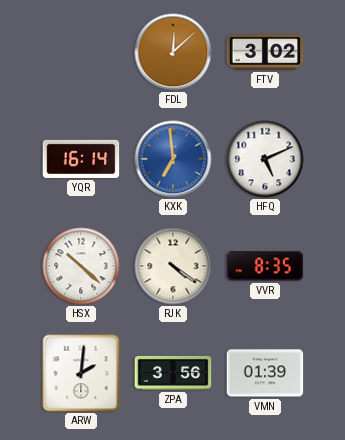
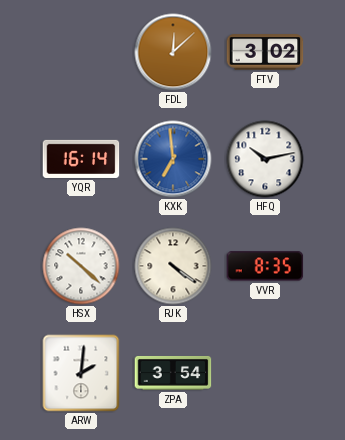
HFQ: 5:11 -> 10:13 (265, 159)
ZPA: 3:56 -> 3:54 (173, 373)
VMN: 01:39 -> none (265, 373)
